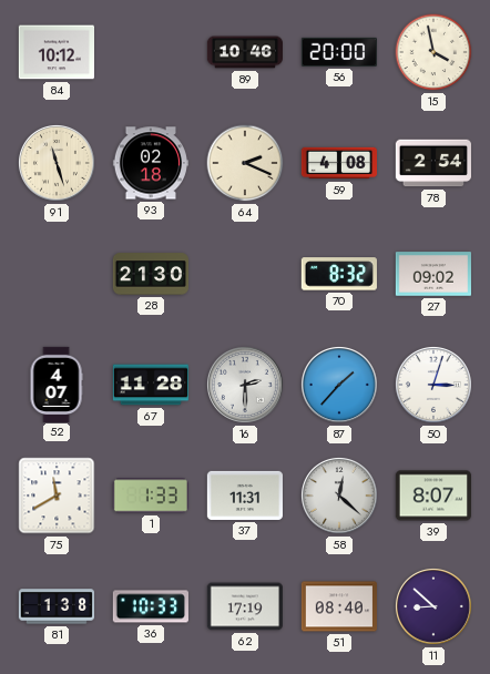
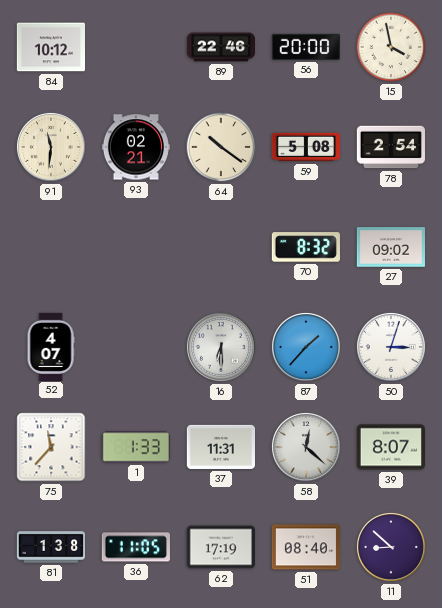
89: 10:46 -> 22:46 (221, 47)
91: 11:27 -> 11:31 (51, 147)
93: 02:18 -> 02:21 (135, 147)
64: 2:19 -> 10:21 (221, 147)
59: 4:08 -> 5:08 (305, 147)
28: 21:30 -> none (150, 274)
67: 11:28 -> none (150, 385)
16: 2:30 -> 6:30 (221, 347)
75: 11:40 -> 11:37 (51, 447)
36: 10:33 -> 11:05 (136, 547)
